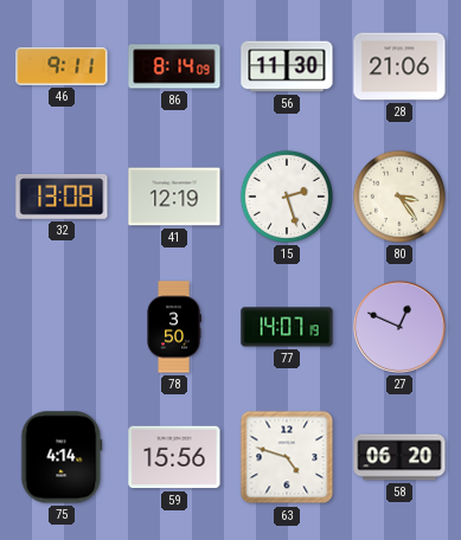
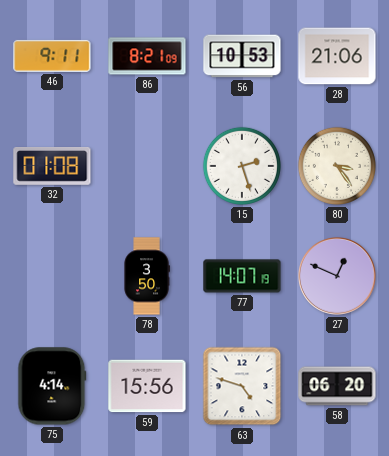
86: 8:14 -> 8:21 (147, 56)
56: 11:30 -> 10:53 (242, 56)
32: 13:08 -> 01:08 (52, 167)
41: 12:19 -> none (174, 197)
